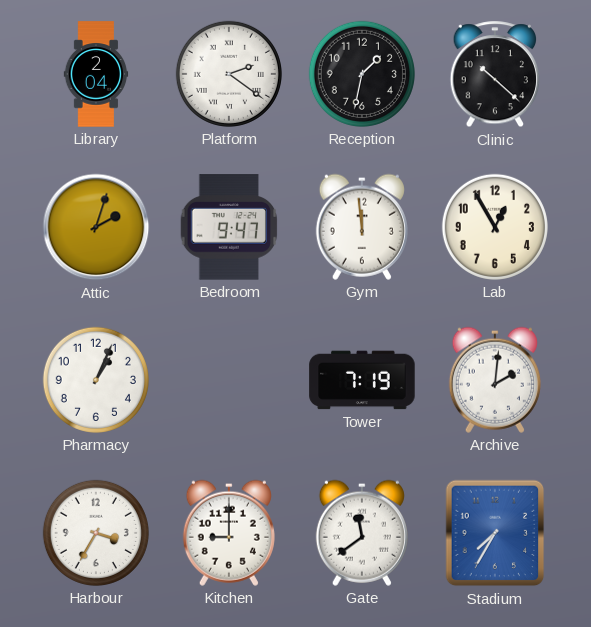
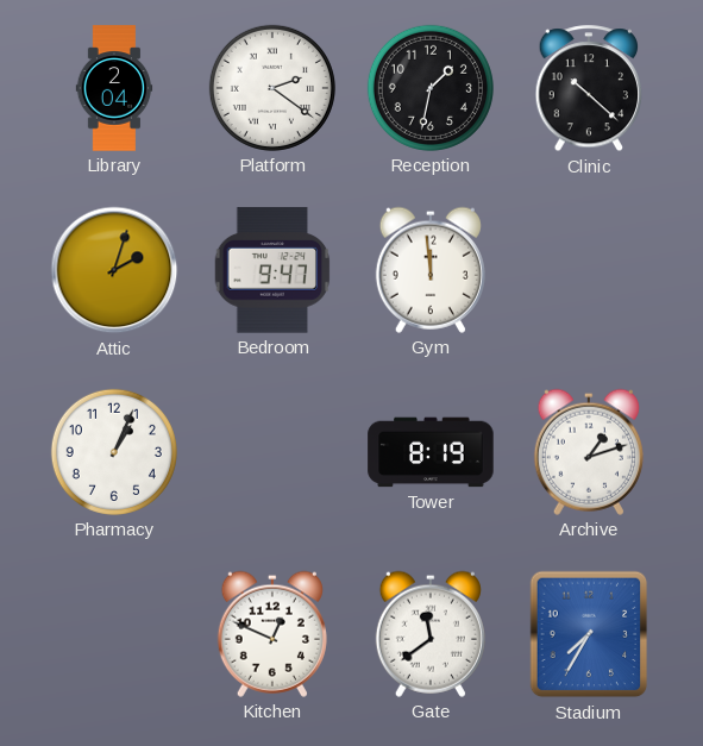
Lab: 12:55 -> none (495, 227)
Tower: 7:19 -> 8:19 (431, 452)
Archive: 2:01 -> 1:12 (589, 452)
Harbour: 3:35 -> none (96, 533)
Kitchen: 9:00 -> 12:49 (272, 634)
